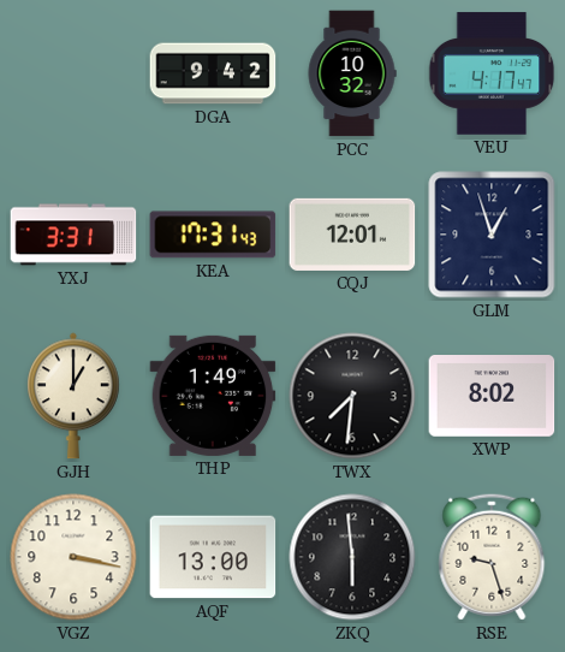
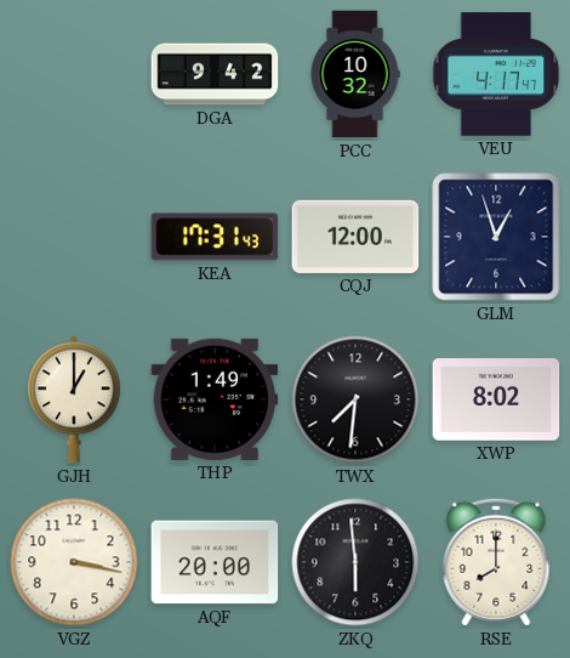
YXJ: 3:31 -> none (73, 235)
CQJ: 12:01 -> 12:00 (355, 237)
AQF: 13:00 -> 20:00 (215, 562)
RSE: 9:27 -> 8:00 (496, 562)
